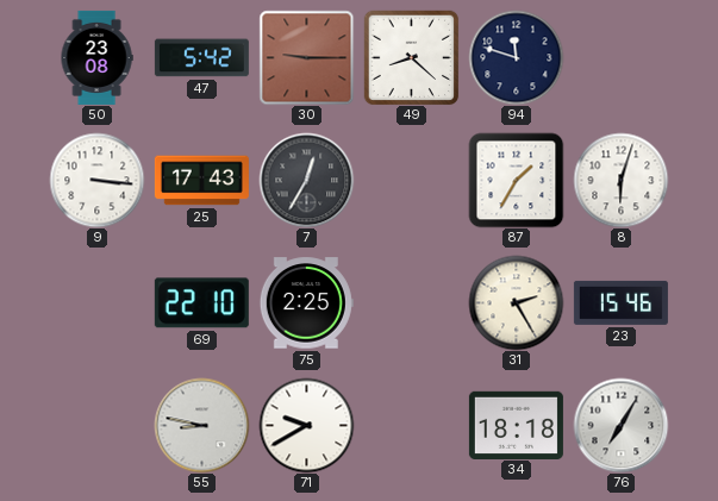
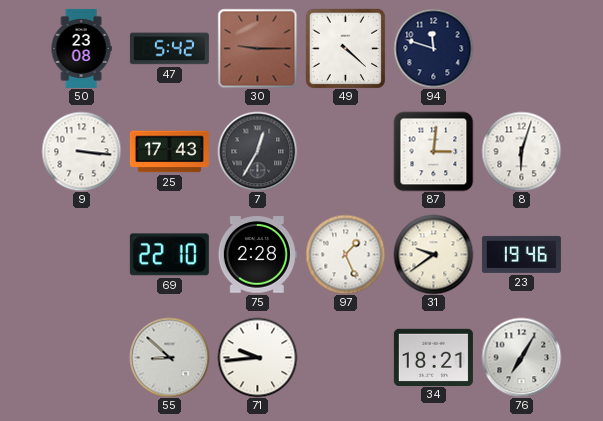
49: 8:22 -> 4:22 (345, 48)
87: 1:35 -> 3:01 (433, 151)
75: 2:25 -> 2:28 (257, 255)
97: none -> 1:26 (345, 254)
31: 2:25 -> 9:39 (433, 254)
23: 15:46 -> 19:46 (521, 254)
55: 8:47 -> 8:52 (169, 357)
71: 9:40 -> 9:44 (257, 357)
34: 18:18 -> 18:21 (433, 357)
